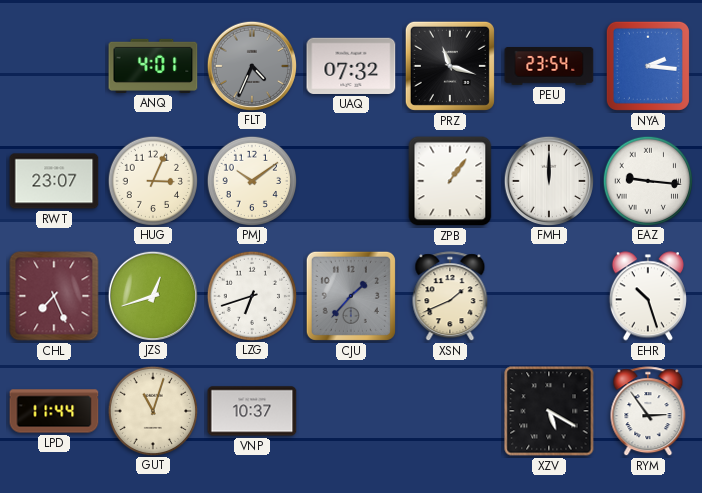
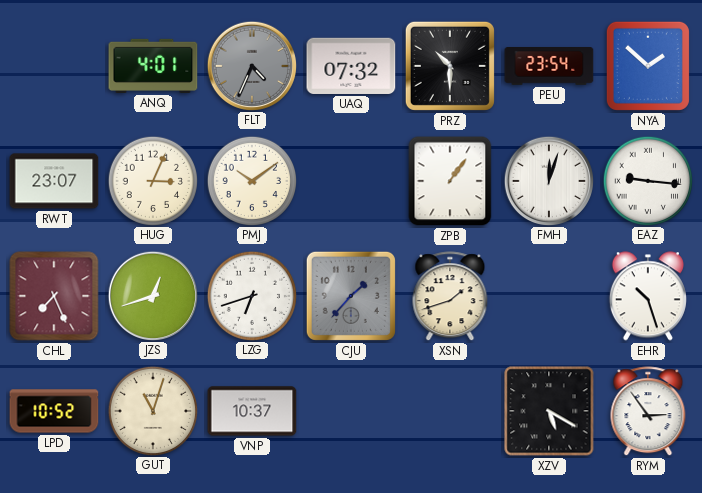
PRZ: 11:18 -> 10:30 (450, 66)
NYA: 2:16 -> 1:52 (648, 66)
FMH: 12:00 -> 12:03 (548, 180)
XSN: 1:41 -> 1:42 (450, 297)
LPD: 11:44 -> 10:52 (54, 411)
